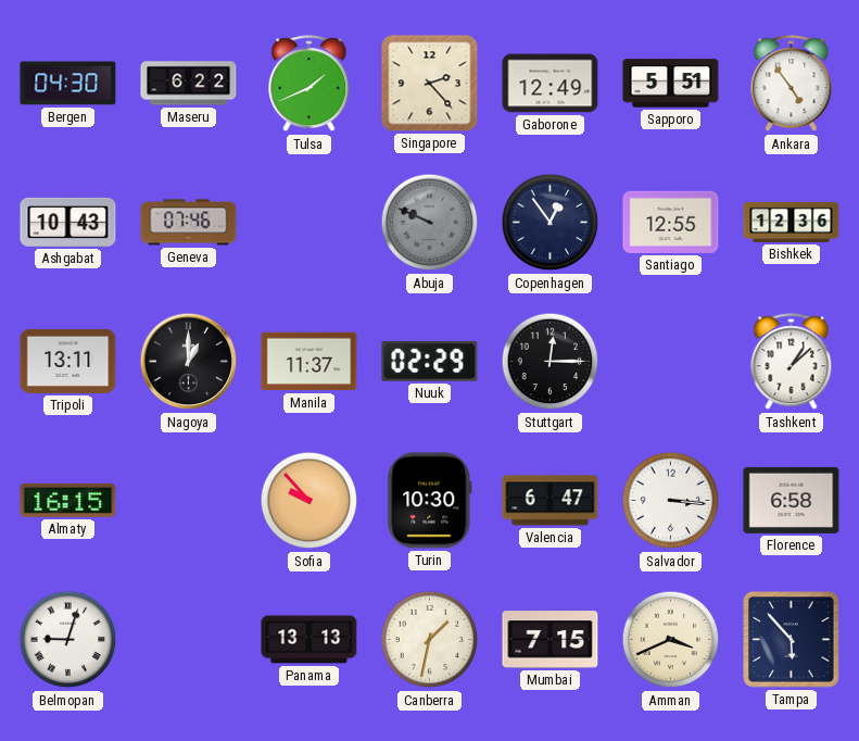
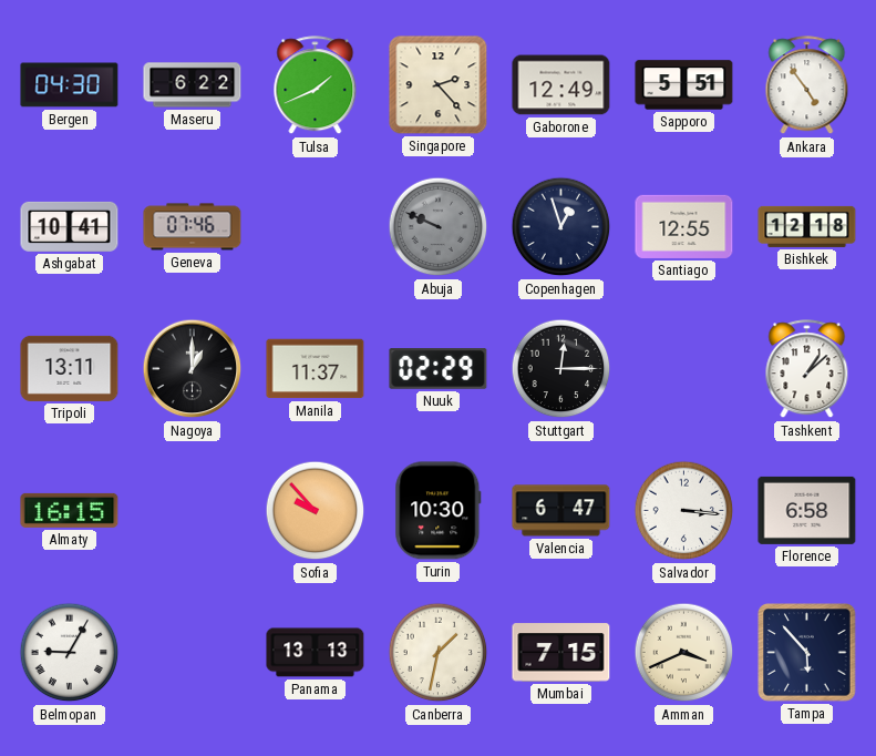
Ashgabat: 10:43 -> 10:41 (70, 226)
Copenhagen: 12:54 -> 12:57 (561, 227)
Bishkek: 12:36 -> 12:18 (807, 226)
Belmopan: 9:03 -> 9:05 (70, 653)
